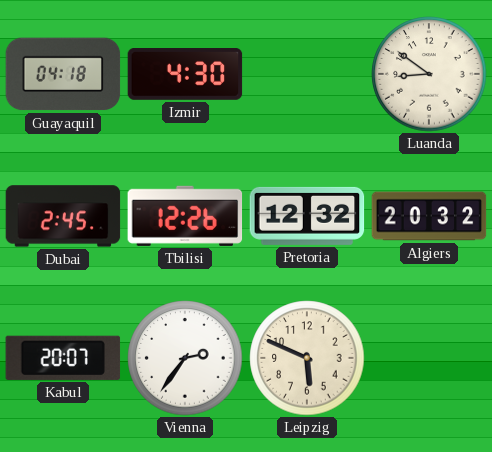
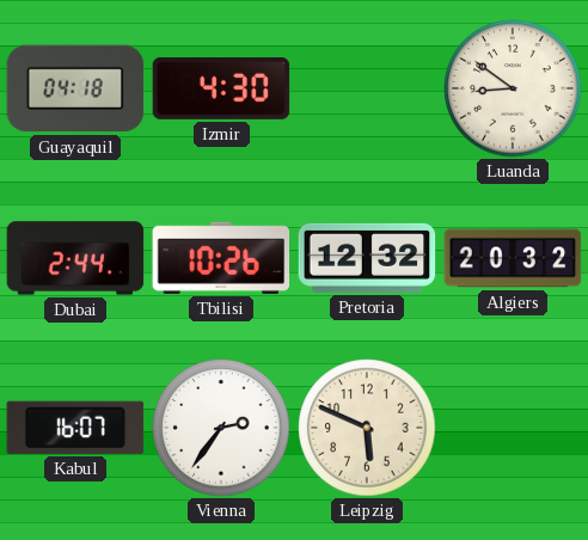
Dubai: 2:45 -> 2:44 (75, 258)
Tbilisi: 12:26 -> 10:26 (221, 258)
Kabul: 20:07 -> 16:07 (75, 428)
